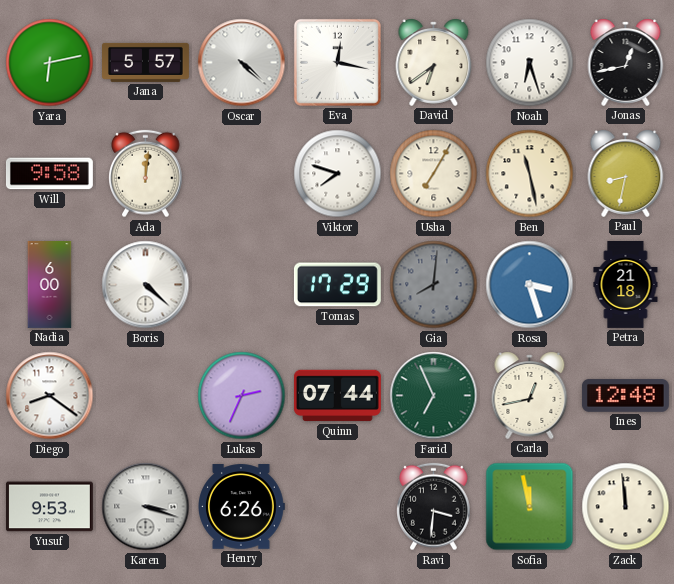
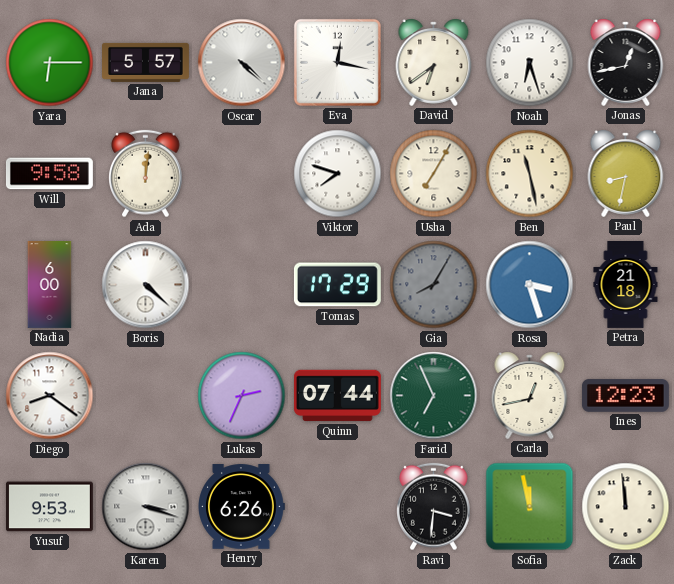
Yara: 6:13 -> 6:15 (50, 63)
Gia: 8:01 -> 8:05 (434, 285)
Ines: 12:48 -> 12:23 (625, 396)
